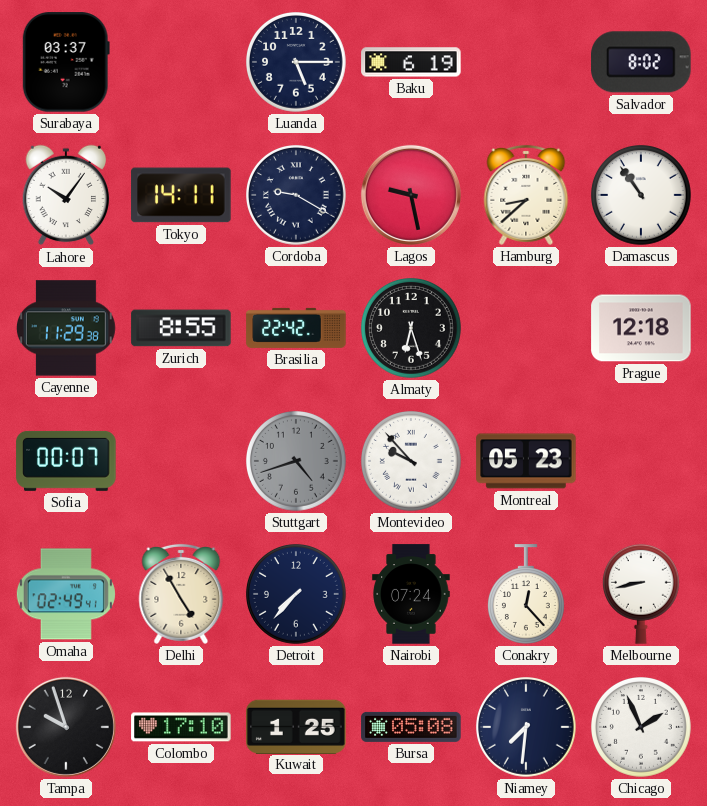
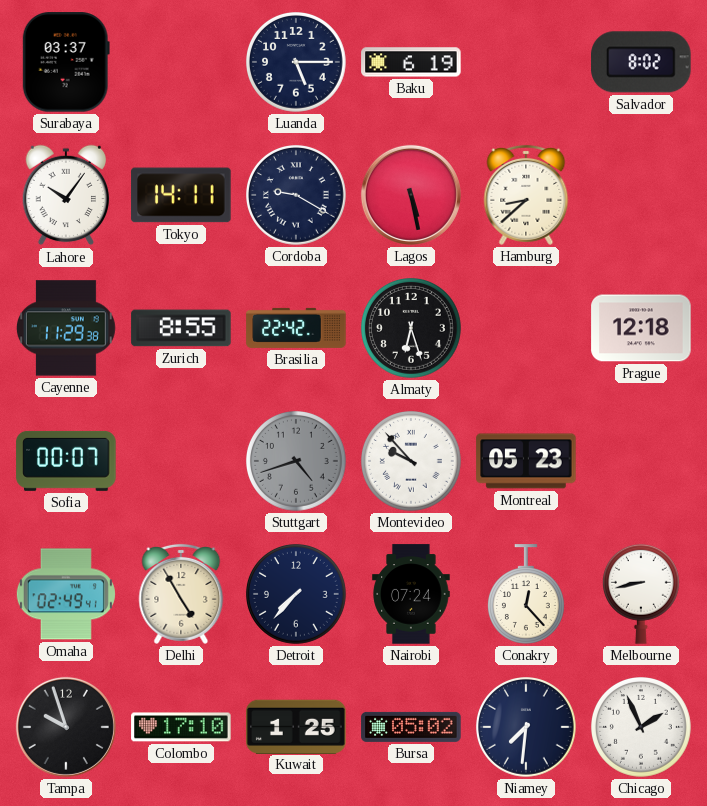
Lagos: 9:28 -> 5:28 (411, 195)
Damascus: 10:54 -> none (642, 196)
Bursa: 05:08 -> 05:02 (411, 727)
